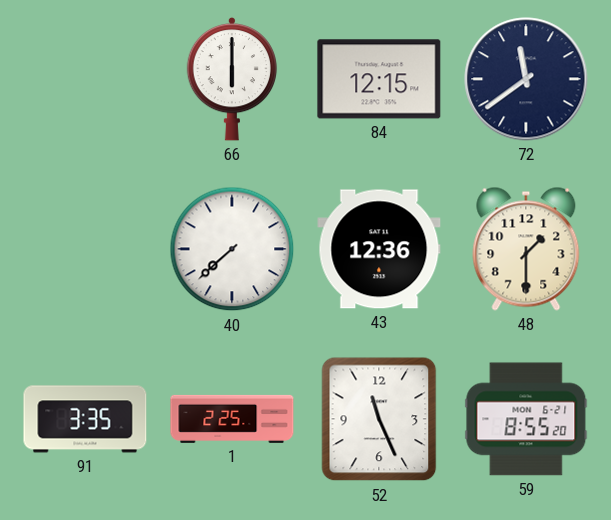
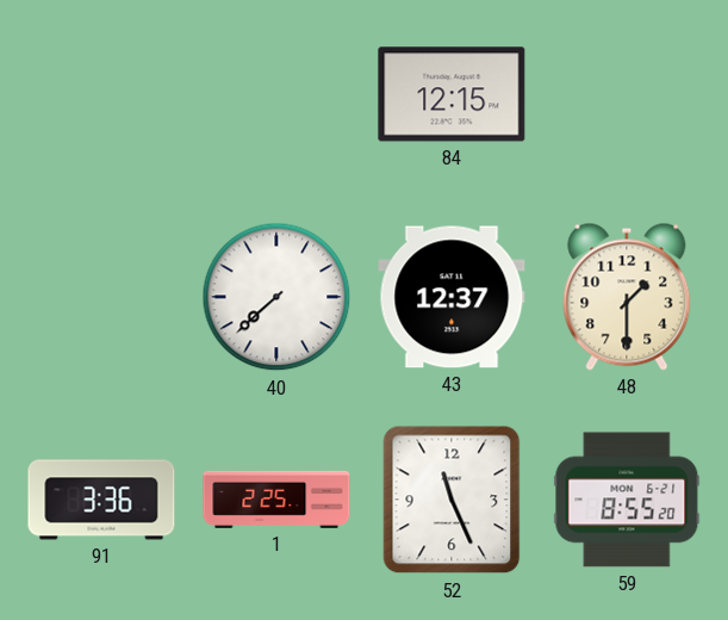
66: 6:00 -> none (232, 79)
72: 11:39 -> none (526, 79)
43: 12:36 -> 12:37 (452, 297)
91: 3:35 -> 3:36 (101, 500)
